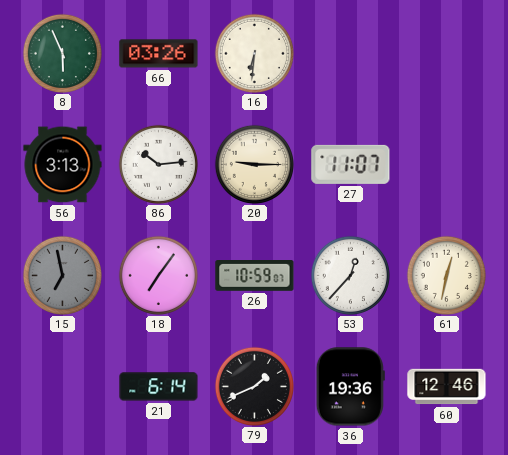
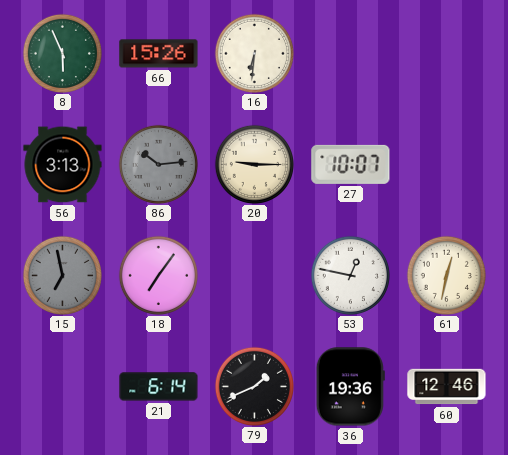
66: 03:26 -> 15:26 (159, 54)
86 dial: white -> grey (158, 164)
27: 11:07 -> 10:07 (351, 164)
26: 10:59 -> none (255, 276)
53: 12:37 -> 12:47 (350, 275)
